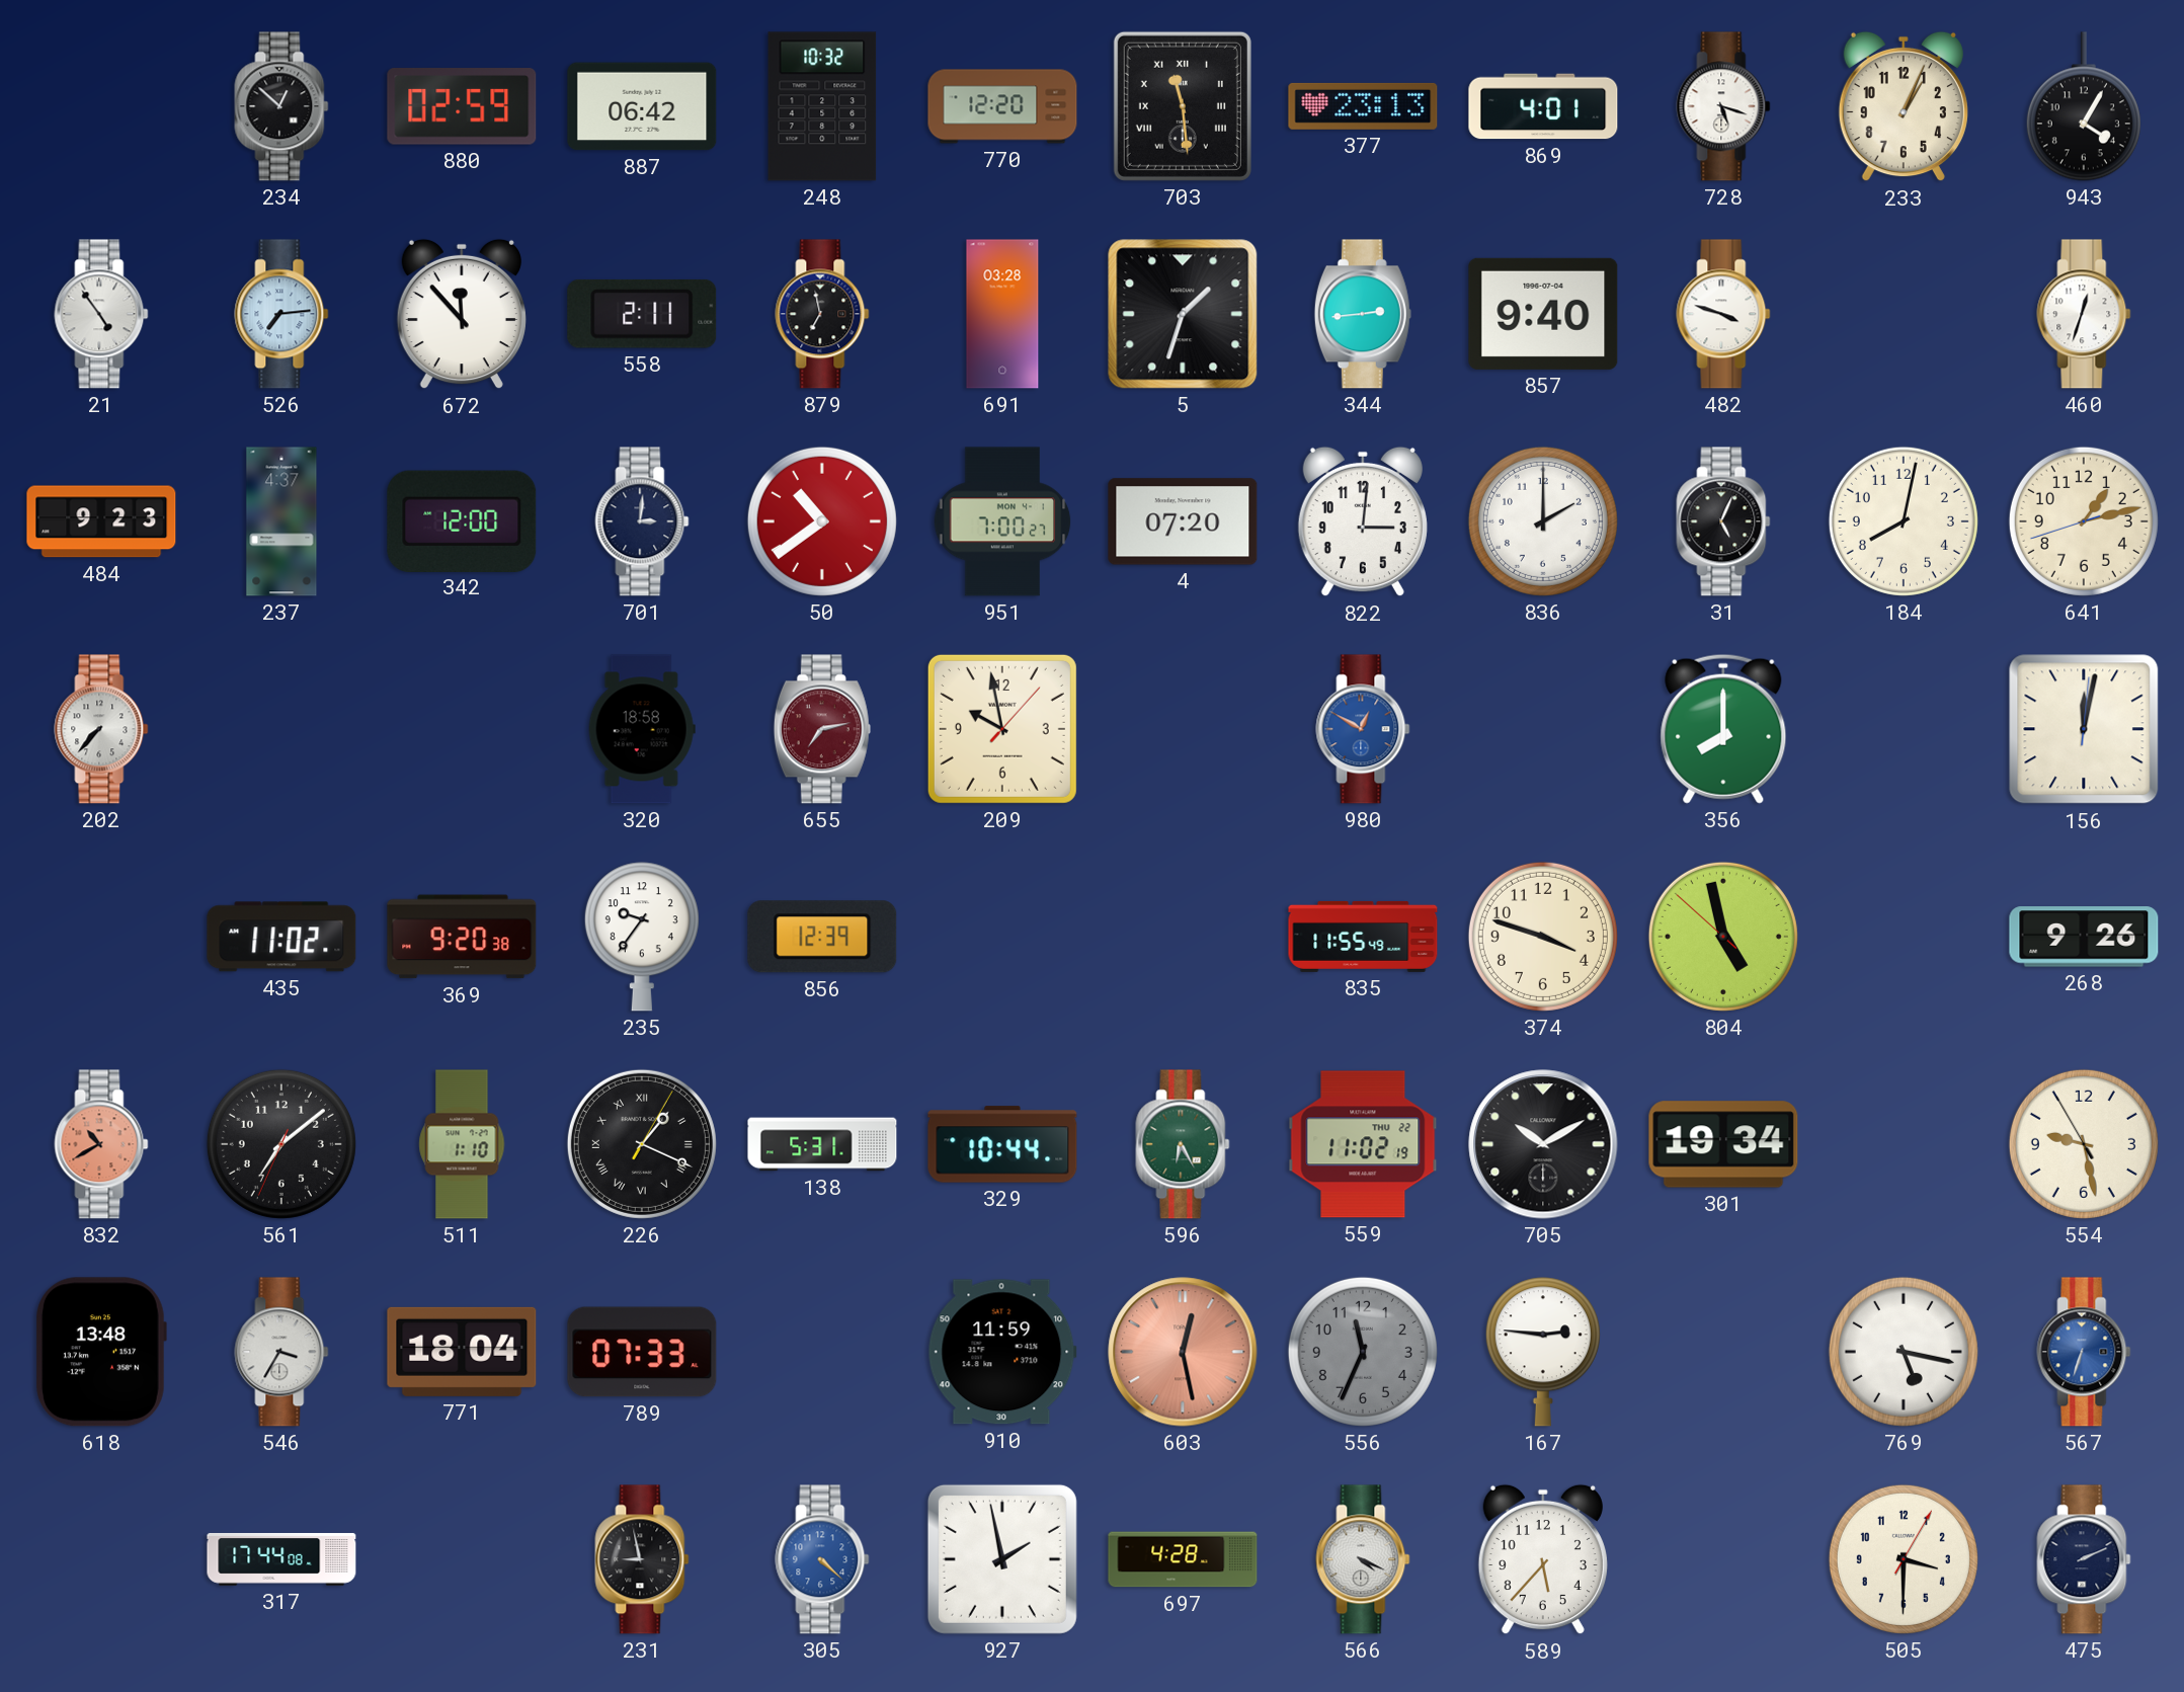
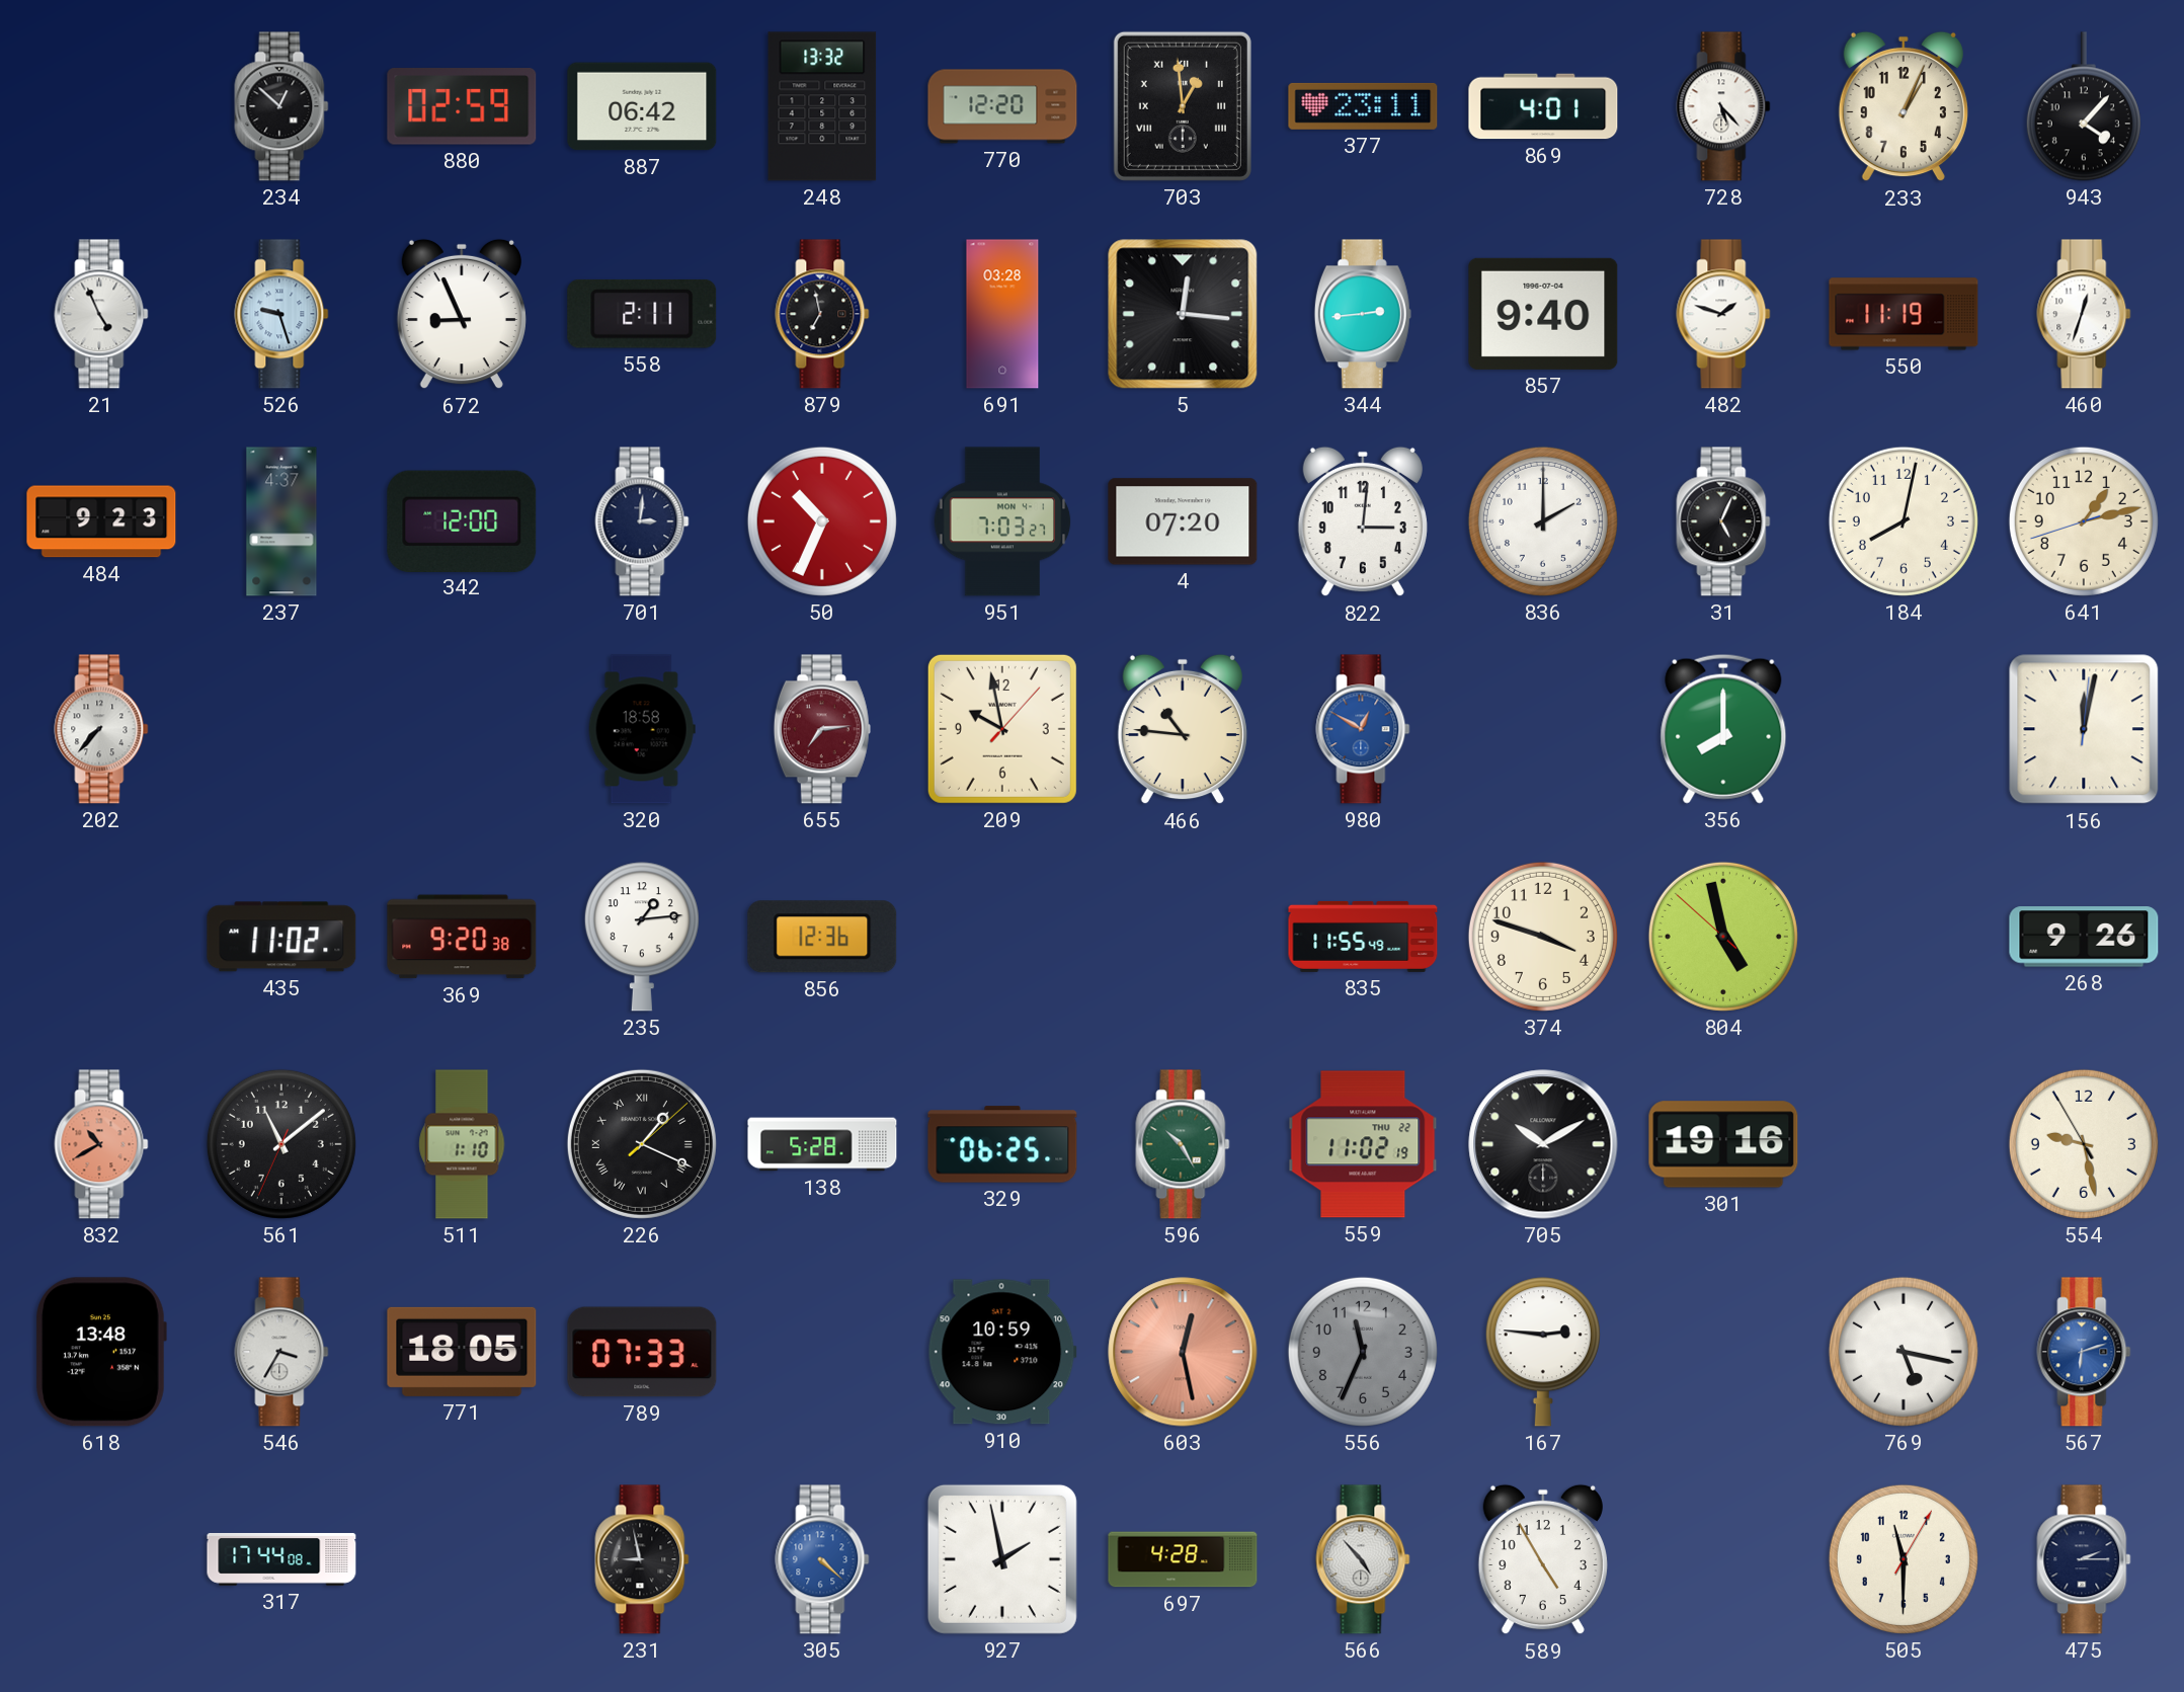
248: 10:32 -> 13:32 (822, 106)
703: 11:29 -> 12:59 (1183, 106)
377: 23:13 -> 23:11 (1363, 106)
728: 5:18 -> 5:23 (1723, 106)
943: 4:05 -> 4:07 (2084, 106)
21: 4:54 -> 4:56 (101, 314)
526: 7:14 -> 9:27 (281, 314)
672: 11:53 -> 8:56 (462, 314)
5: 1:33 -> 12:16 (1183, 314)
482: 3:48 -> 1:48 (1723, 314)
550: none -> 11:19 (1904, 314)
50: 10:39 -> 10:34 (822, 521)
951: 7:00 -> 7:03 (1002, 521)
655: 7:13 -> 7:14 (822, 729)
466: none -> 10:46 (1183, 729)
235: 9:36 -> 1:14 (642, 937)
856: 12:39 -> 12:36 (822, 937)
561: 7:08 -> 11:08 (281, 1144)
226: 1:19:05 -> 1:19:08 (642, 1144)
138: 5:31 -> 5:28 (822, 1144)
329: 10:44 -> 06:25 (1002, 1144)
596: 6:25 -> 10:25 (1183, 1144)
301: 19:34 -> 19:16 (1723, 1144)
771: 18:04 -> 18:05 (462, 1352)
910: 11:59 -> 10:59 (1002, 1352)
567: 6:33 -> 6:12 (2084, 1352)
566: 4:19 -> 4:53 (1363, 1559)
589: 5:37 -> 4:55 (1543, 1559)
505: 3:30 -> 11:30 (1904, 1559)
475: 2:11 -> 2:15 (2084, 1559)
